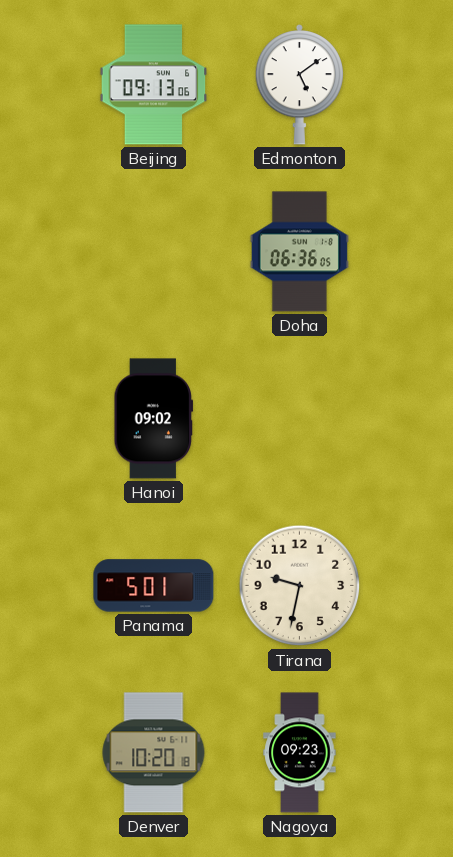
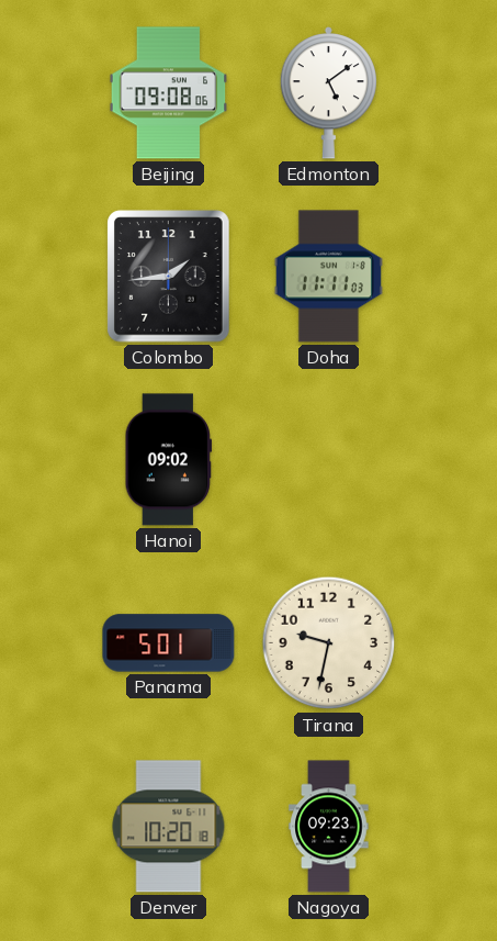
Beijing: 09:13 -> 09:08 (169, 93)
Colombo: none -> 1:44 (169, 277)
Doha: 06:36 -> 11:11 (328, 277)
